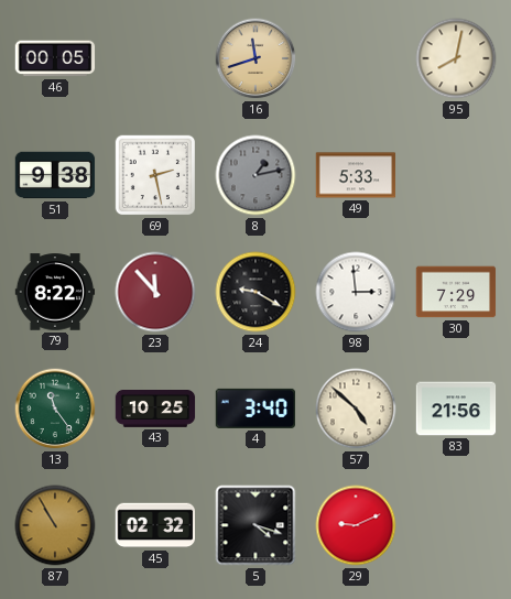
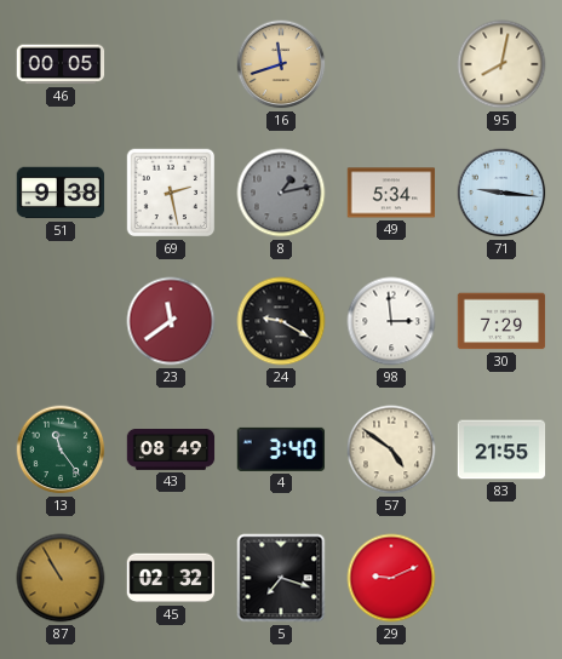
49: 5:33 -> 5:34 (391, 193)
71: none -> 9:16 (501, 193)
79: 8:22 -> none (55, 292)
23: 11:53 -> 11:39 (171, 321)
43: 10:25 -> 08:49 (171, 451)
57: 4:52 -> 4:51 (391, 449)
83: 21:56 -> 21:55 (501, 449)
5: 4:18 -> 7:18 (281, 578)
